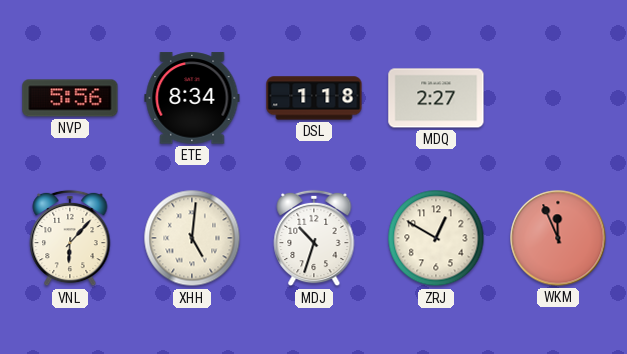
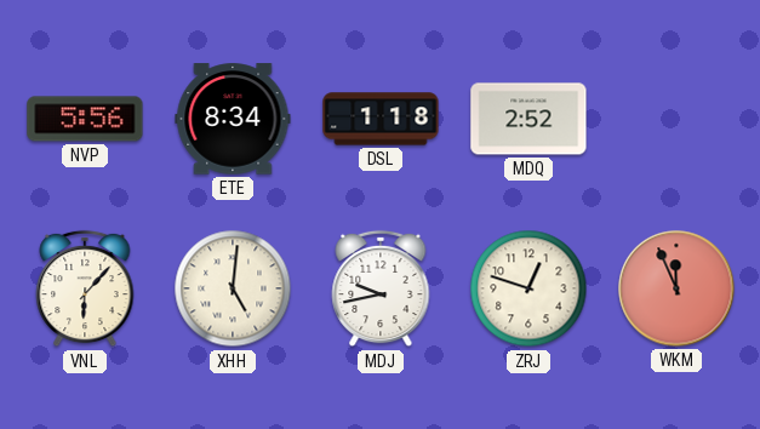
MDQ: 2:27 -> 2:52 (528, 119)
MDJ: 10:33 -> 9:43 (381, 288)
ZRJ: 12:50 -> 12:48 (528, 288)
